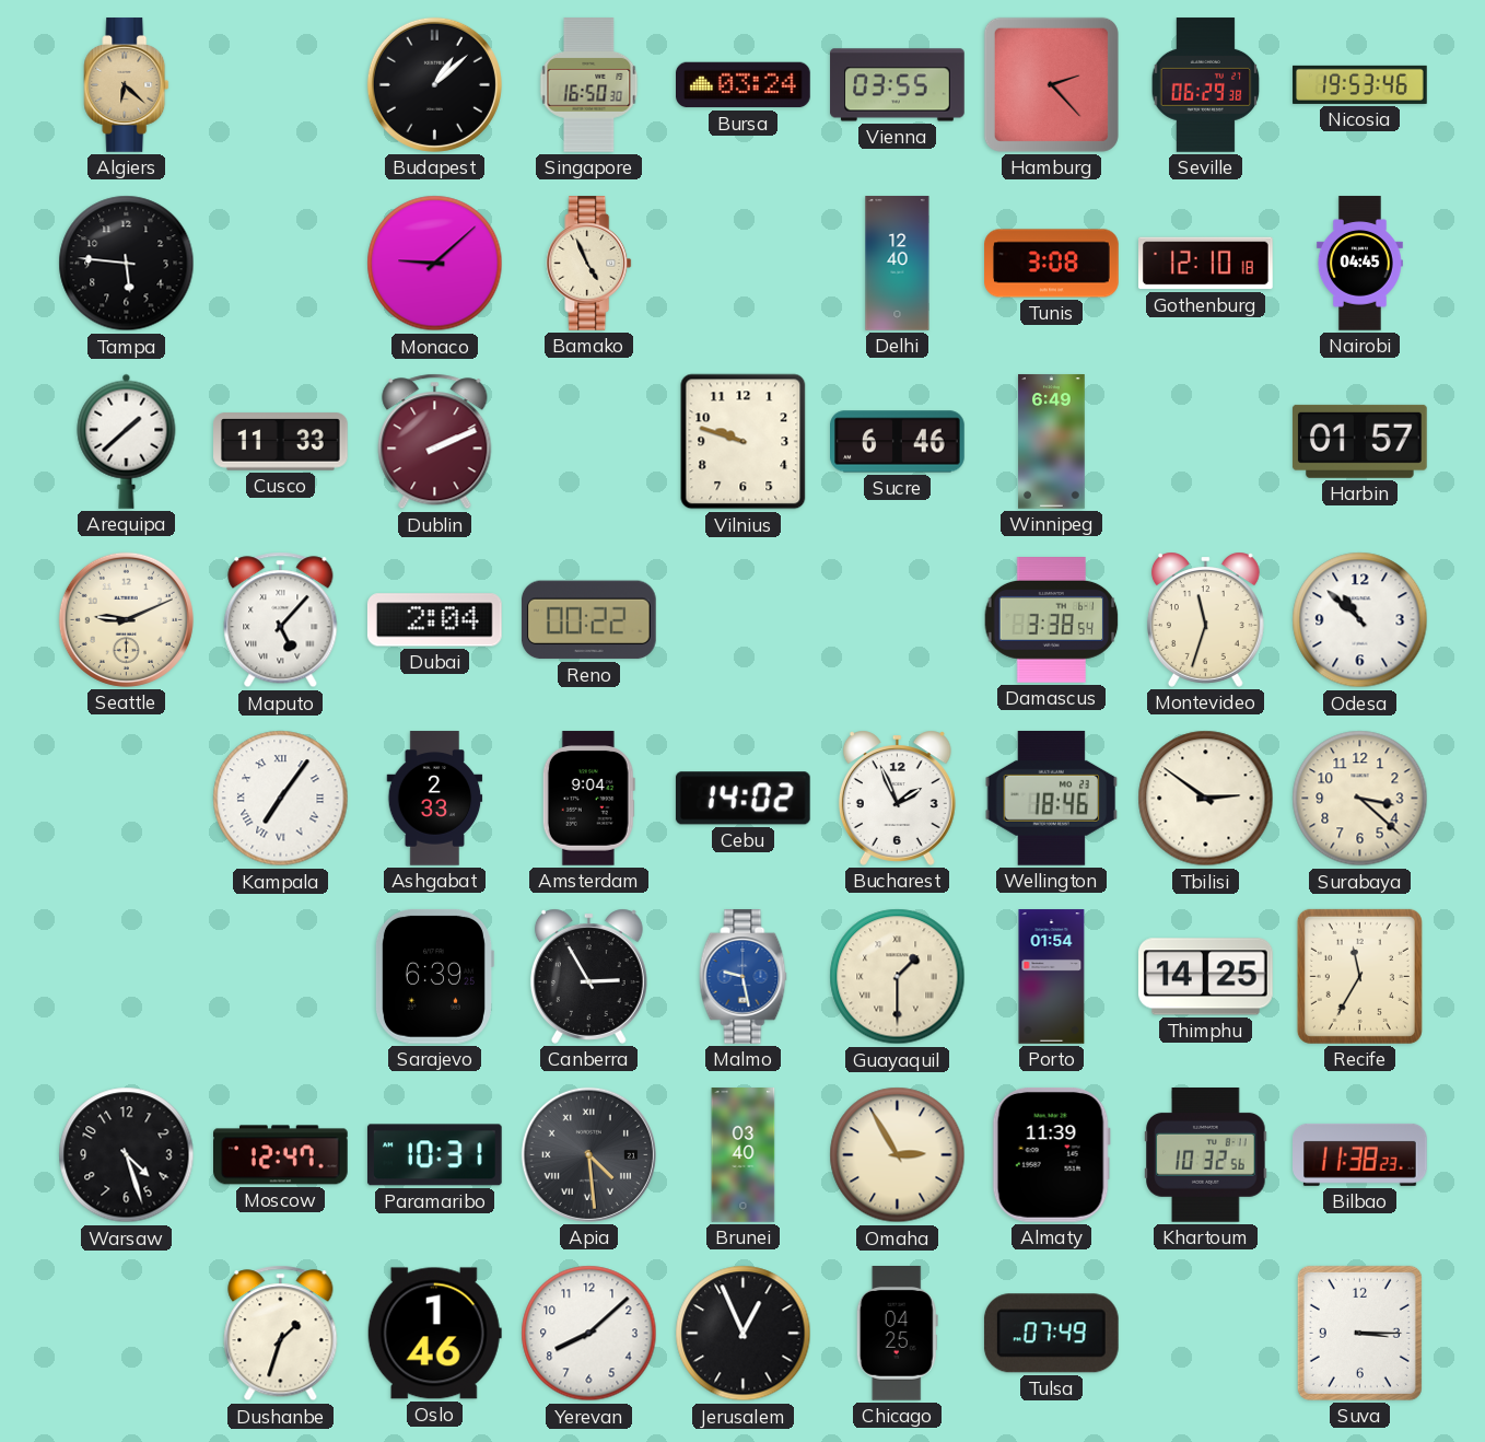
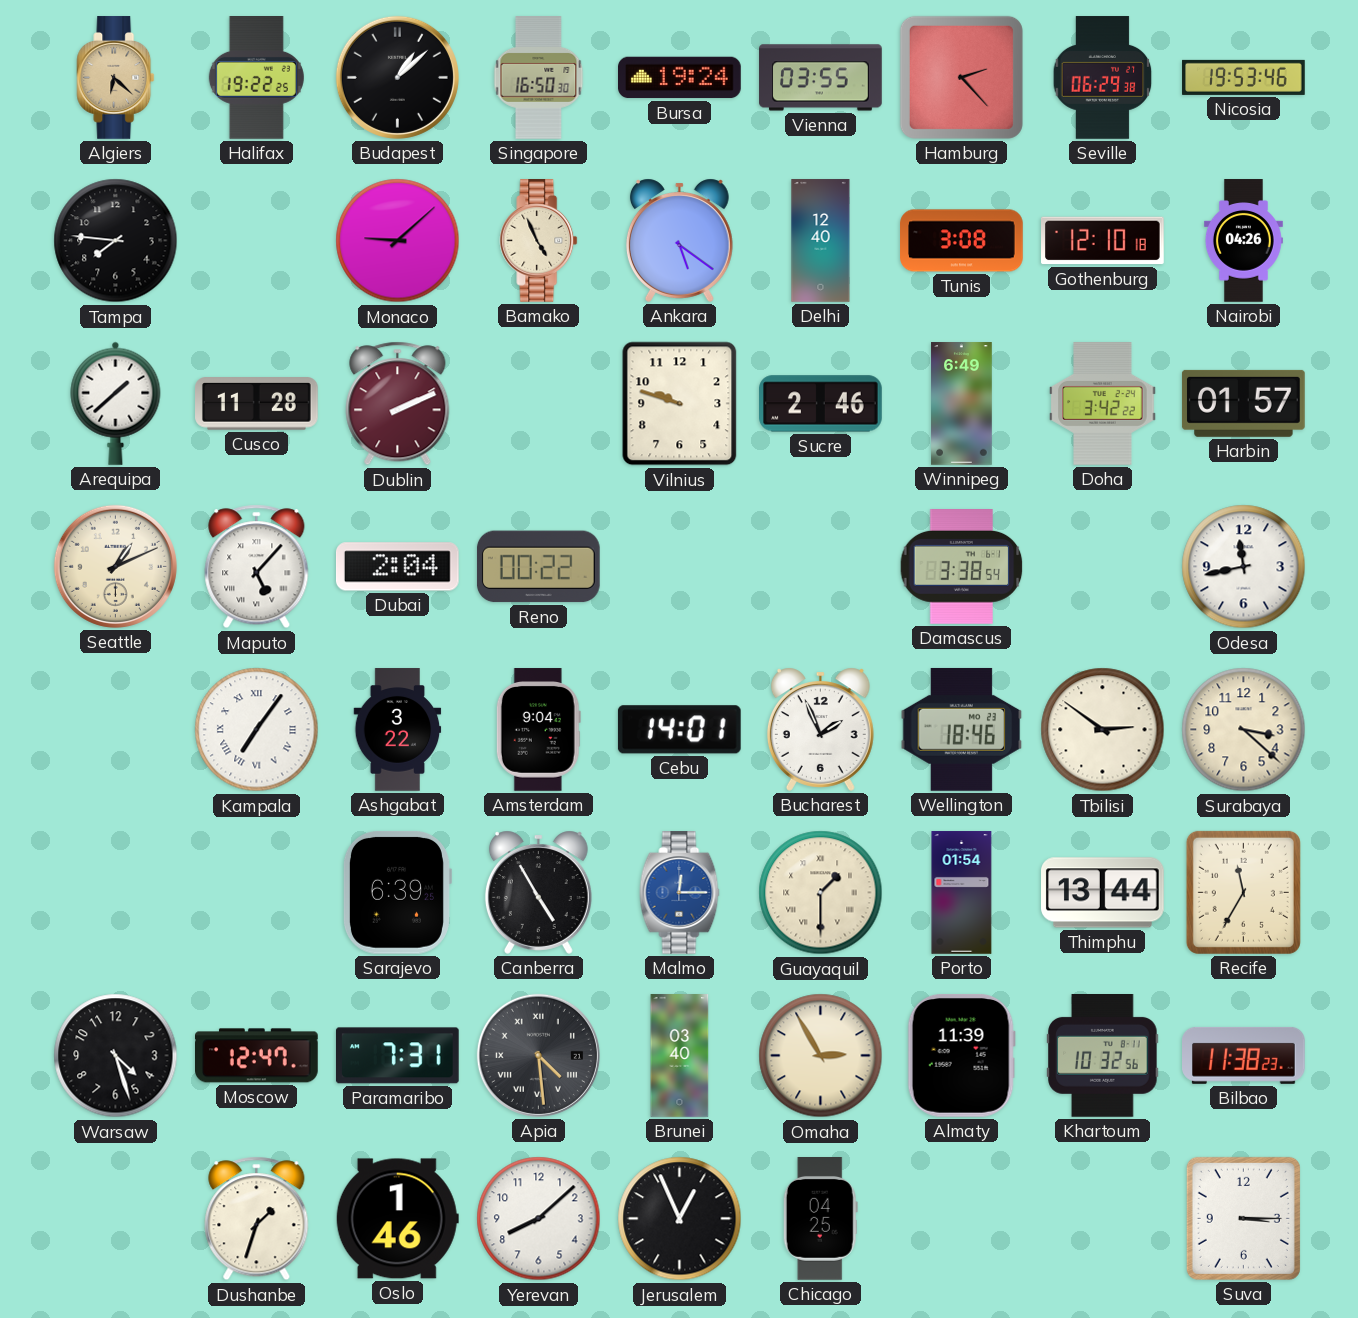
Halifax: none -> 19:22 (256, 78)
Bursa: 03:24 -> 19:24 (680, 78)
Tampa: 5:46 -> 7:46 (116, 241)
Ankara: none -> 5:21 (679, 240)
Nairobi: 04:45 -> 04:26 (1243, 241)
Cusco: 11:33 -> 11:28 (257, 404)
Sucre: 6:46 -> 2:46 (821, 404)
Doha: none -> 3:42 (1103, 404)
Seattle: 9:11 -> 1:11 (115, 566)
Montevideo: 11:33 -> none (1205, 619)
Odesa: 10:52 -> 11:43 (1244, 567)
Ashgabat: 2:33 -> 3:22 (398, 730)
Cebu: 14:02 -> 14:01 (679, 730)
Canberra: 2:55 -> 4:55 (538, 892)
Malmo: 9:28 -> 12:15 (680, 893)
Thimphu: 14:25 -> 13:44 (1103, 893)
Paramaribo: 10:31 -> 7:31 (397, 1056)
Tulsa: 07:49 -> none (1051, 1334)
